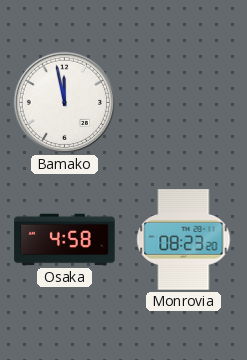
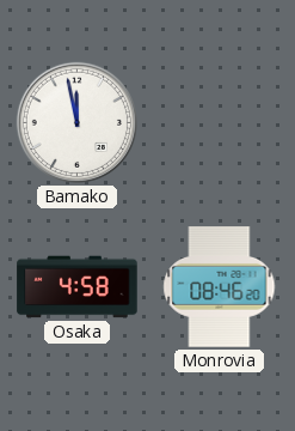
Monrovia: 08:23 -> 08:46 (220, 287)
